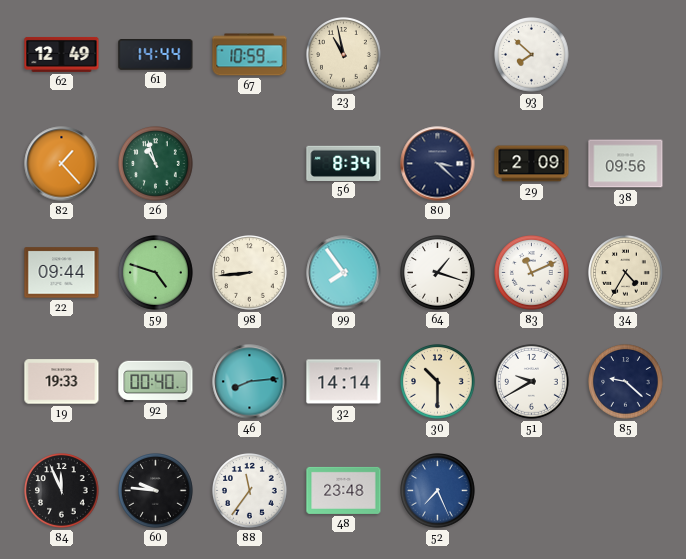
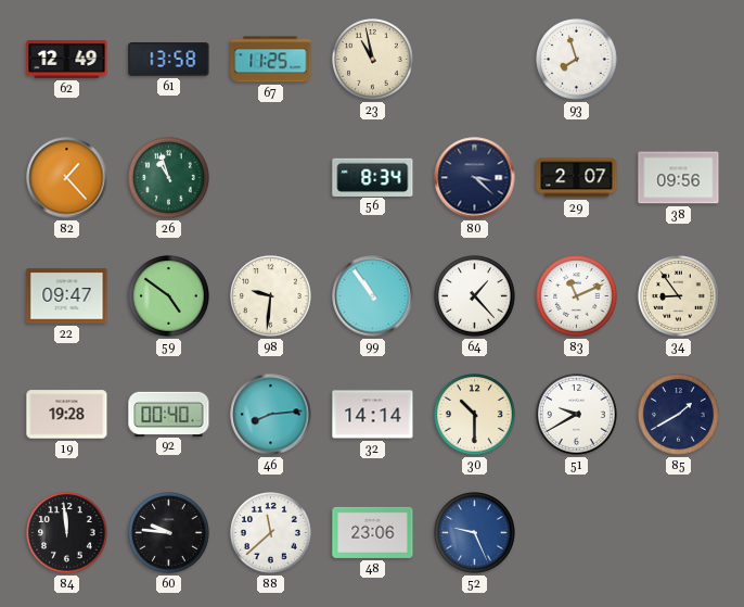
61: 14:44 -> 13:58 (169, 60)
67: 10:59 -> 11:25 (271, 60)
93: 7:52 -> 7:57 (577, 60)
29: 2:09 -> 2:07 (577, 178)
22: 09:44 -> 09:47 (67, 296)
59: 4:48 -> 4:51 (169, 296)
98: 8:44 -> 9:31 (271, 296)
99: 7:54 -> 10:54 (373, 296)
64: 1:18 -> 1:23 (475, 296)
34: 4:35 -> 8:54 (679, 296)
19: 19:33 -> 19:28 (67, 415)
85: 9:22 -> 1:40 (679, 415)
84: 11:56 -> 11:59 (67, 533)
88: 11:36 -> 11:38 (271, 533)
48: 23:48 -> 23:06 (373, 532)
52: 7:26 -> 9:26 (475, 533)
